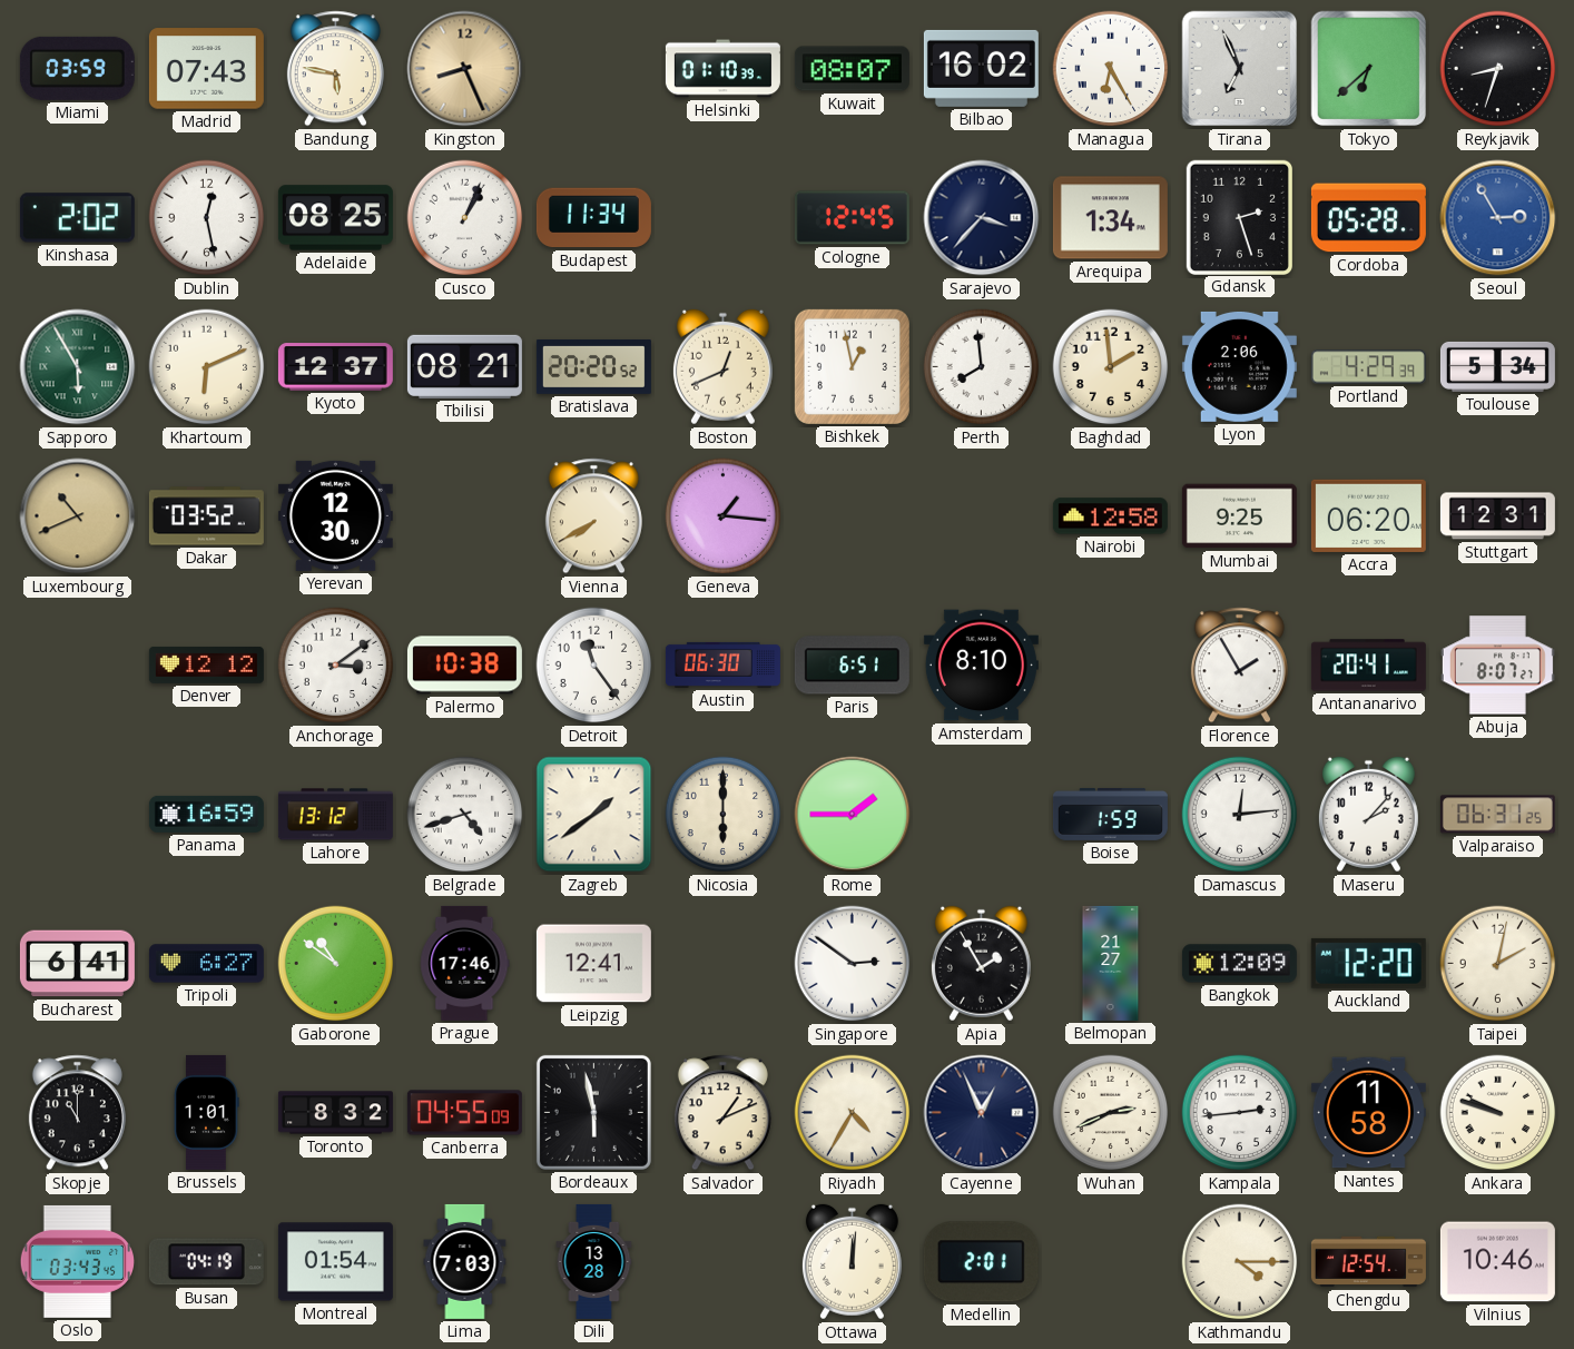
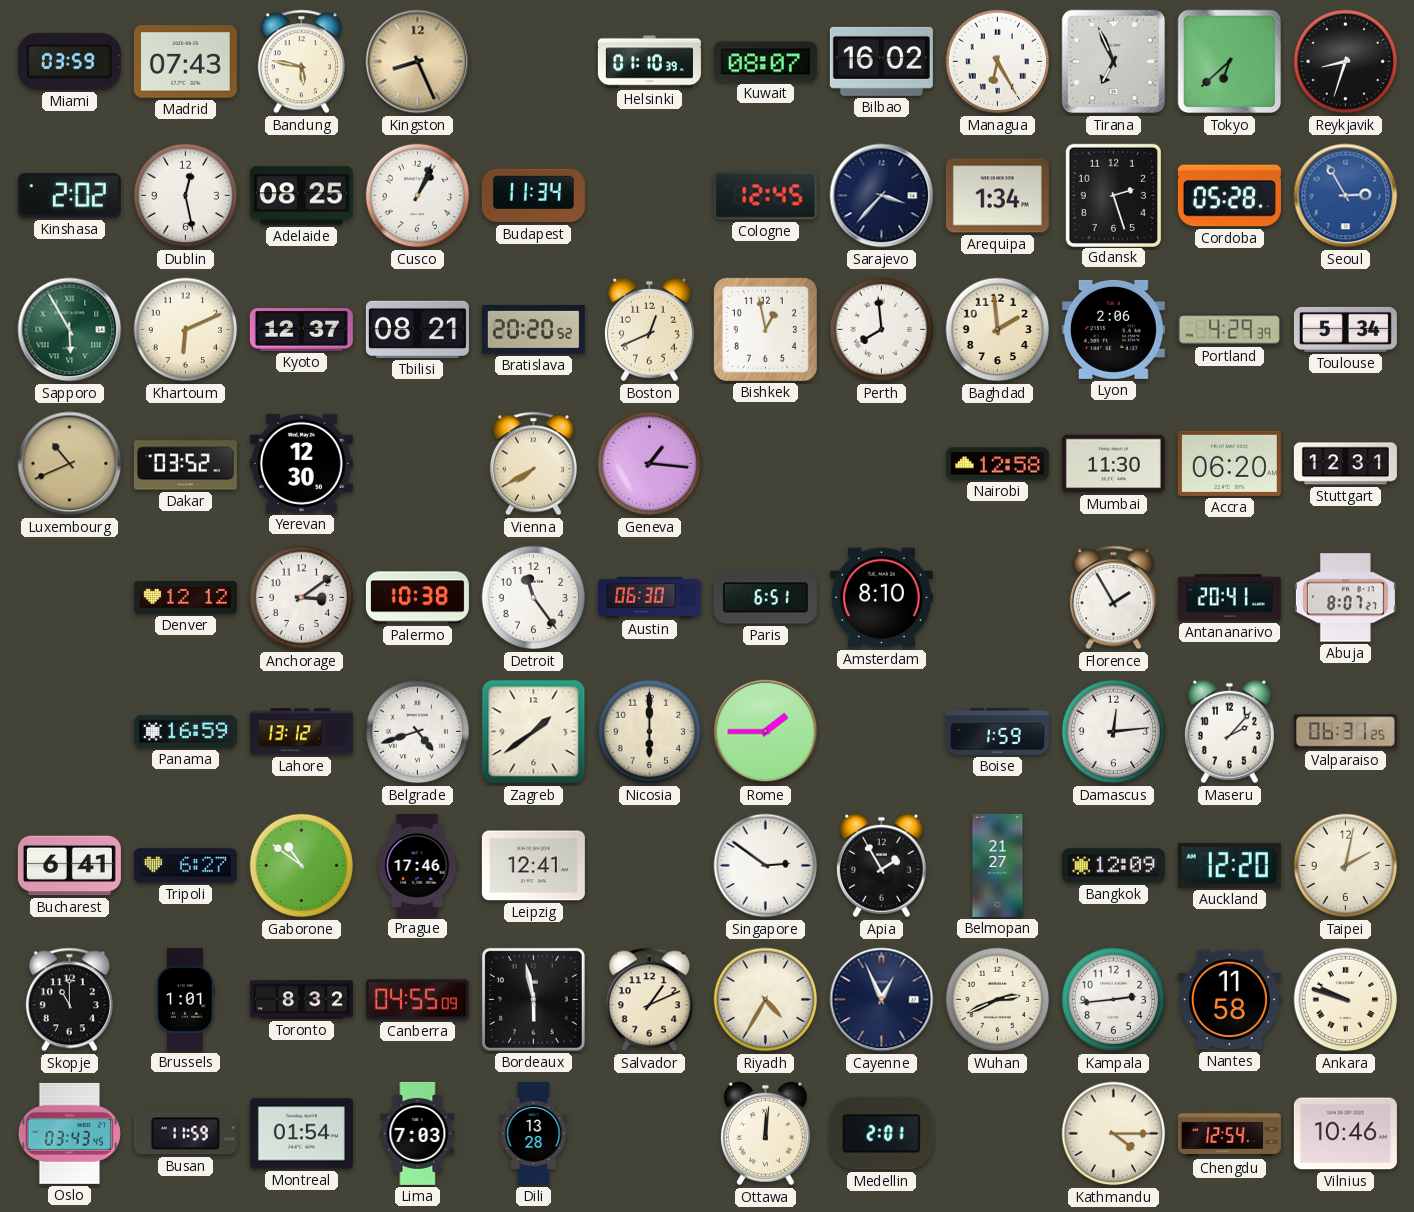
Mumbai: 9:25 -> 11:30 (1113, 464)
Busan: 04:19 -> 11:59 (185, 1134)
